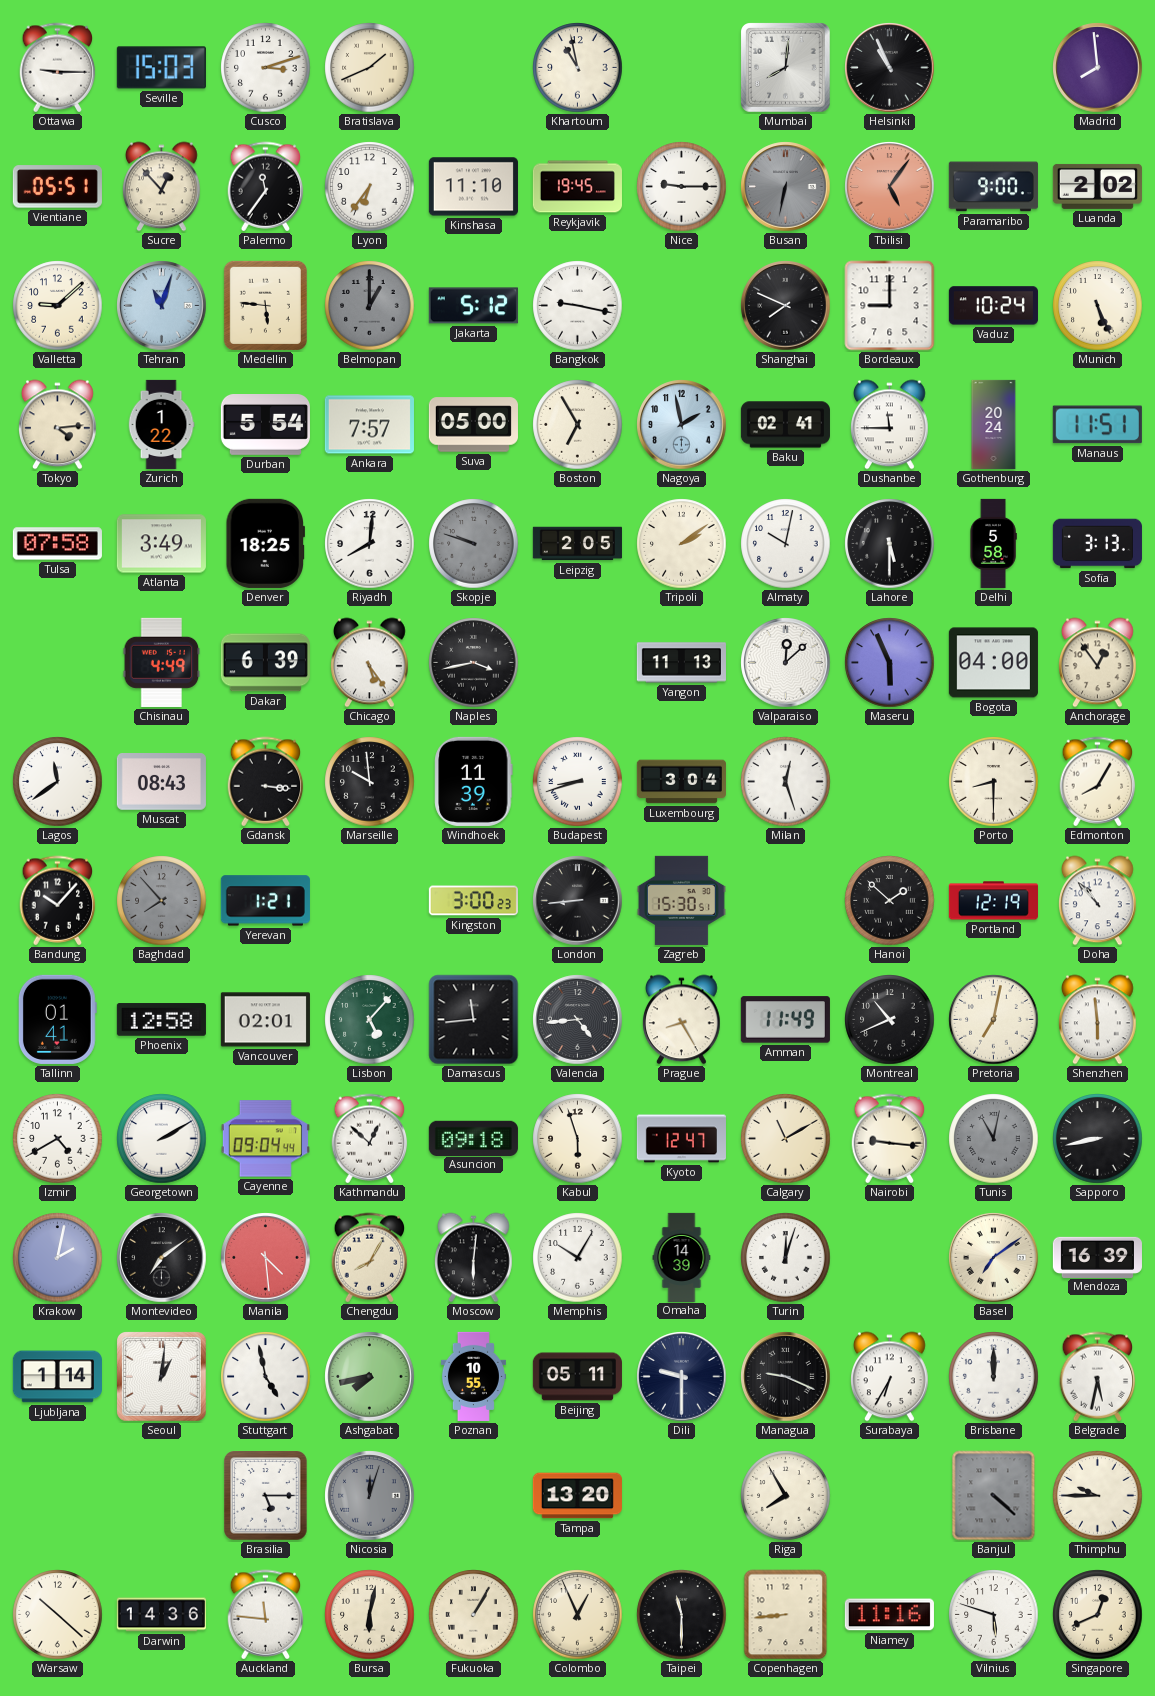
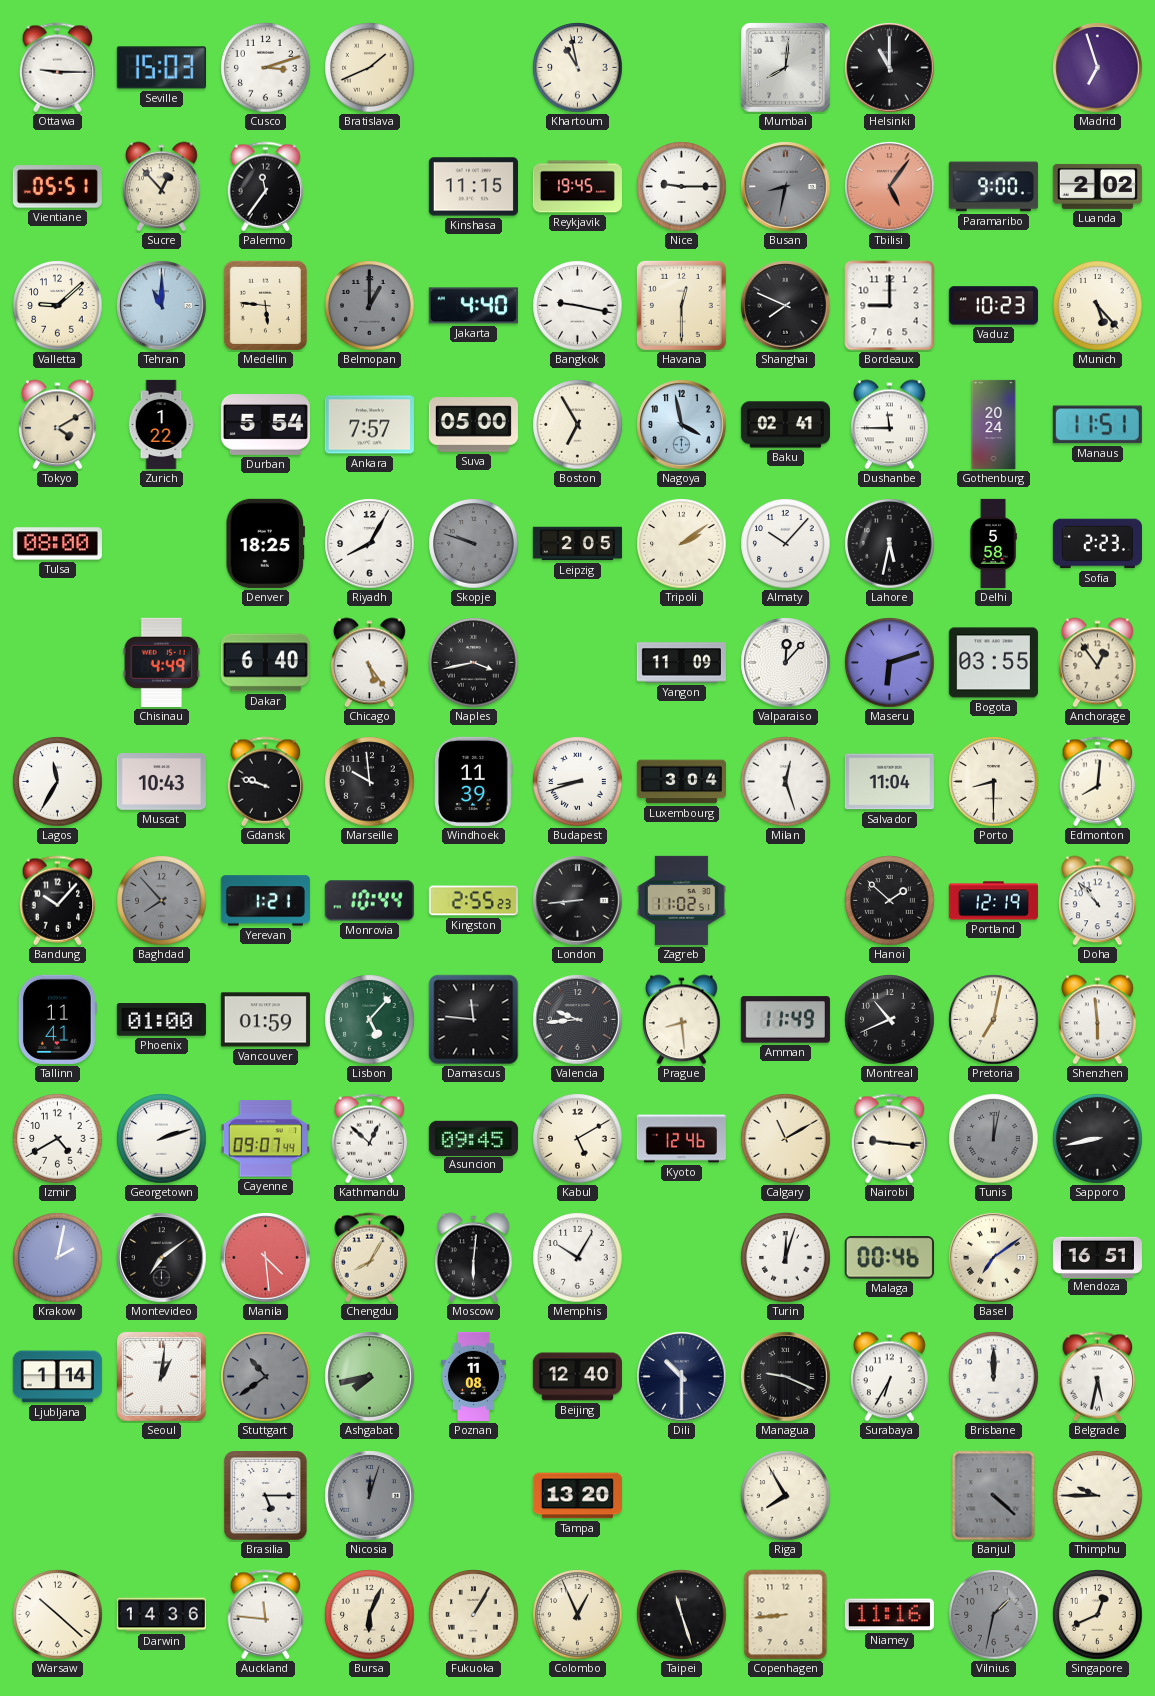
Helsinki: 10:56 -> 11:00 (890, 68)
Madrid: 7:59 -> 6:57 (1098, 68)
Lyon: 6:36 -> none (370, 187)
Kinshasa: 11:10 -> 11:15 (473, 187)
Busan: 6:32 -> 8:32 (786, 187)
Tehran: 11:03 -> 11:00 (162, 306)
Jakarta: 5:12 -> 4:40 (473, 306)
Havana: none -> 12:30 (681, 305)
Vaduz: 10:24 -> 10:23 (993, 306)
Munich: 5:26 -> 5:23 (1098, 306)
Tokyo: 4:14 -> 4:10 (58, 425)
Nagoya: 1:58 -> 3:58 (682, 425)
Tulsa: 07:58 -> 08:00 (57, 544)
Atlanta: 3:49 -> none (161, 544)
Riyadh: 8:01 -> 8:05 (370, 544)
Almaty: 10:02 -> 10:07 (786, 544)
Lahore: 5:30 -> 5:32 (890, 544)
Sofia: 3:13 -> 2:23 (1097, 544)
Dakar: 6:39 -> 6:40 (265, 663)
Yangon: 11:13 -> 11:09 (681, 663)
Valparaiso: 12:08 -> 12:07 (786, 663)
Maseru: 5:56 -> 6:12 (890, 663)
Bogota: 04:00 -> 03:55 (993, 663)
Lagos: 11:39 -> 11:35 (58, 782)
Muscat: 08:43 -> 10:43 (161, 782)
Gdansk: 3:16 -> 9:48 (266, 782)
Salvador: none -> 11:04 (889, 782)
Edmonton: 8:05 -> 8:01 (1098, 782)
Monrovia: none -> 10:44 (369, 901)
Kingston: 3:00 -> 2:55 (473, 901)
Zagreb: 15:30 -> 11:02 (681, 900)
Tallinn: 01:41 -> 11:41 (57, 1019)
Phoenix: 12:58 -> 01:00 (161, 1020)
Vancouver: 02:01 -> 01:59 (265, 1020)
Damascus: 11:44 -> 11:46 (474, 1020)
Valencia: 4:44 -> 9:44 (578, 1020)
Prague: 8:25 -> 8:29 (682, 1020)
Georgetown: 2:10 -> 2:12 (162, 1139)
Cayenne: 09:04 -> 09:07 (265, 1139)
Asuncion: 09:18 -> 09:45 (473, 1138)
Kabul: 5:57 -> 5:10 (578, 1139)
Kyoto: 12:47 -> 12:46 (681, 1139)
Tunis: 11:02 -> 12:02 (994, 1139)
Omaha: 14:39 -> none (682, 1257)
Malaga: none -> 00:46 (889, 1258)
Mendoza: 16:39 -> 16:51 (1097, 1257)
Stuttgart: 4:58 -> 10:39 (266, 1377)
Stuttgart dial: white -> grey (266, 1377)
Poznan: 10:55 -> 11:08 (473, 1376)
Beijing: 05:11 -> 12:40 (577, 1377)
Dili: 9:30 -> 10:30 (682, 1377)
Bursa: 6:02 -> 6:04 (370, 1615)
Taipei: 11:30 -> 11:27 (682, 1615)
Vilnius: 5:48 -> 1:32 (994, 1615)
Vilnius dial: white -> grey (994, 1615)
